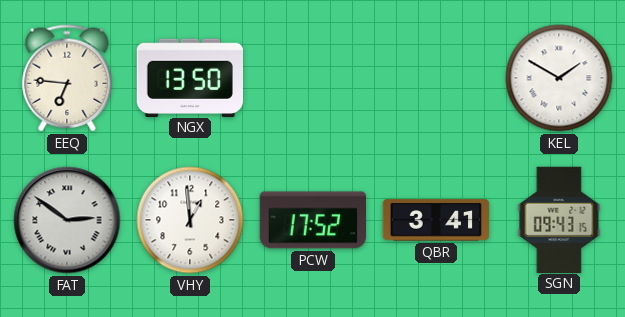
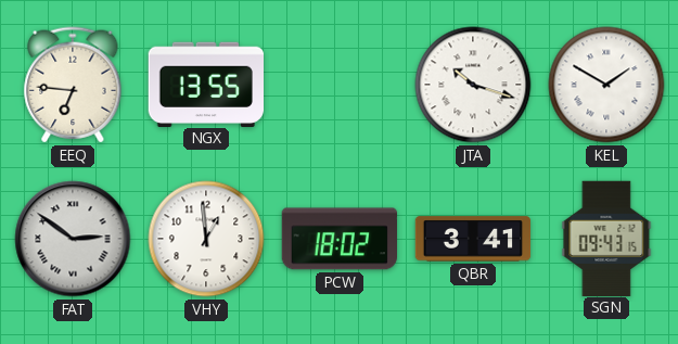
NGX: 13:50 -> 13:55 (205, 84)
JTA: none -> 10:18 (473, 85)
PCW: 17:52 -> 18:02 (338, 239)
